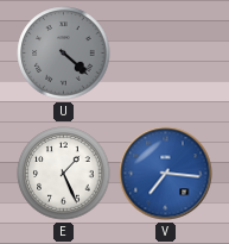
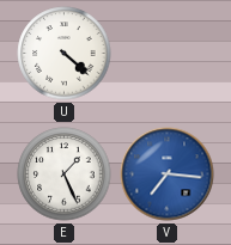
U dial: grey -> white (65, 54)
